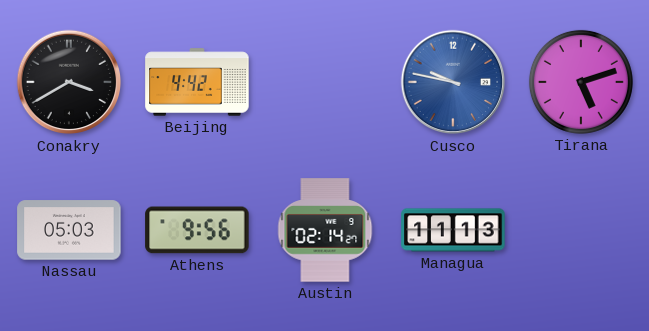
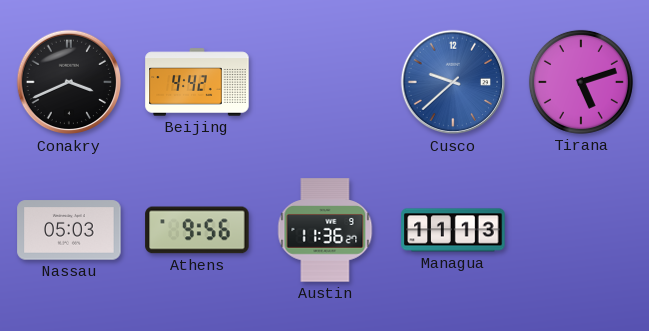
Conakry: 3:40 -> 3:41 (69, 82)
Cusco: 9:47 -> 9:38 (453, 82)
Austin: 02:14 -> 11:36 (325, 230)
